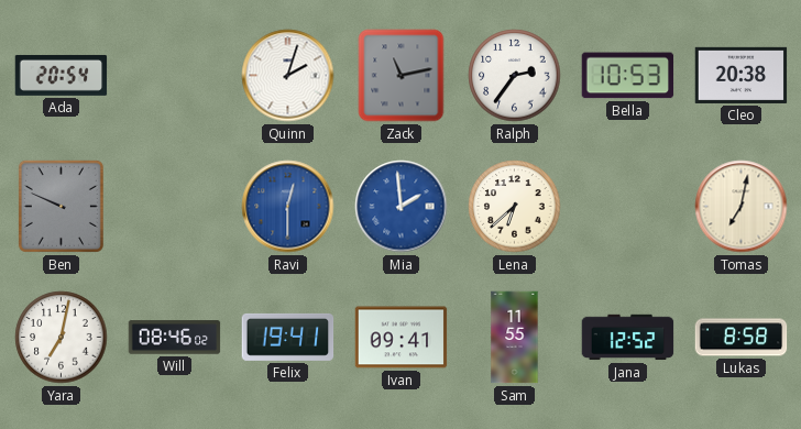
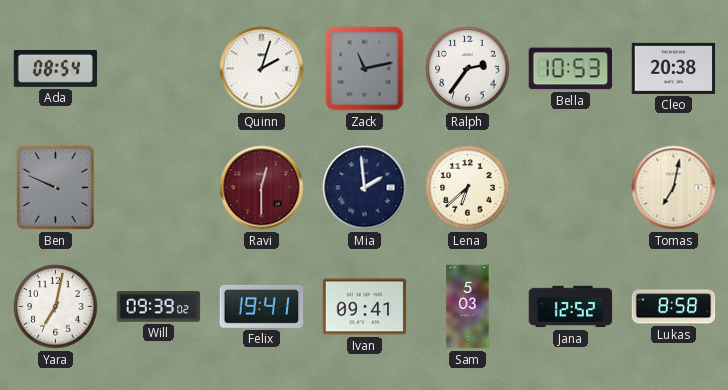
Ada: 20:54 -> 08:54 (56, 68)
Ravi dial: blue -> burgundy (262, 188)
Mia dial: blue -> navy (365, 188)
Will: 08:46 -> 09:39 (159, 307)
Sam: 11:55 -> 5:03 (468, 307)
